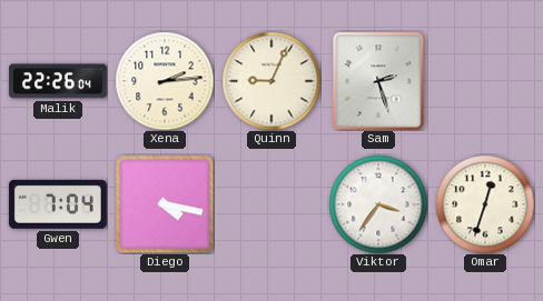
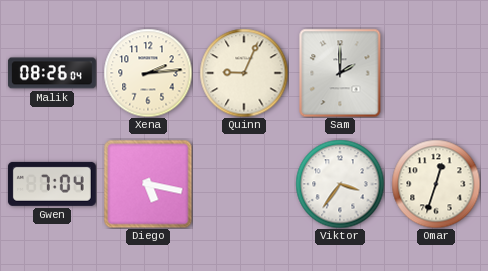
Malik: 22:26 -> 08:26 (52, 73)
Sam: 2:27 -> 2:00 (340, 73)
Diego: 4:17 -> 5:17 (148, 184)
